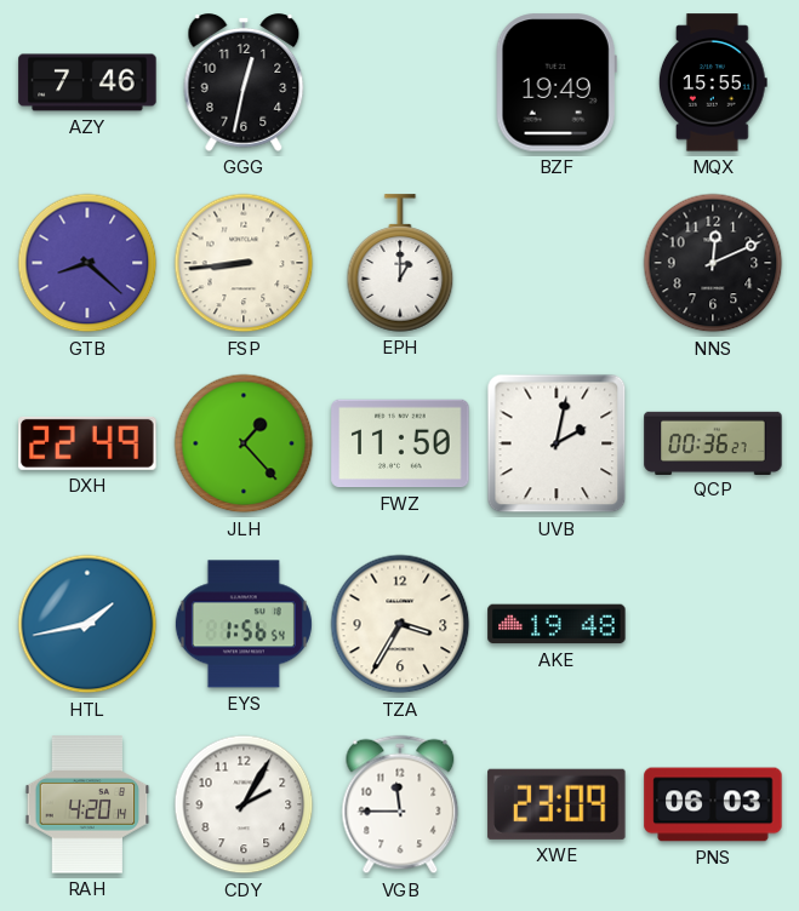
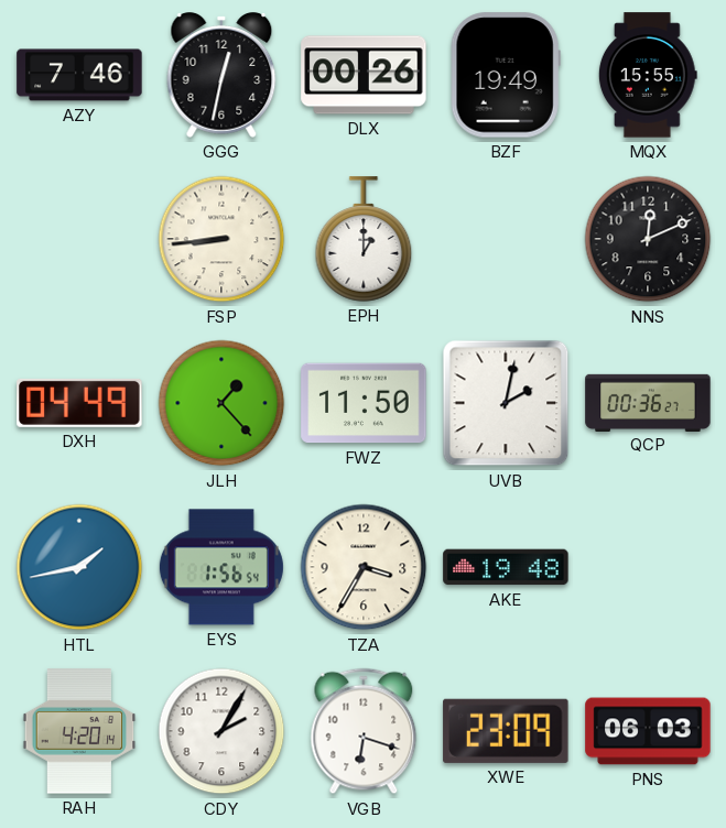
DLX: none -> 00:26 (364, 75)
GTB: 8:22 -> none (87, 263)
DXH: 22:49 -> 04:49 (79, 403)
VGB: 11:45 -> 6:18 (364, 731)
